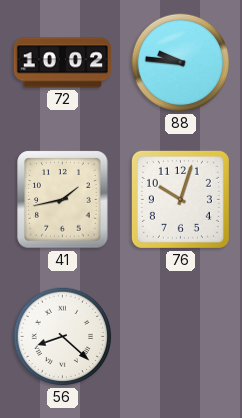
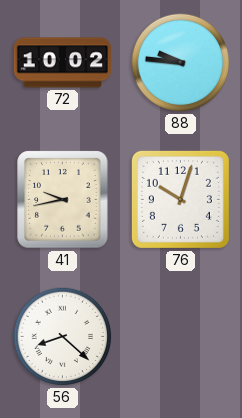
41: 1:43 -> 9:43 (63, 200)
